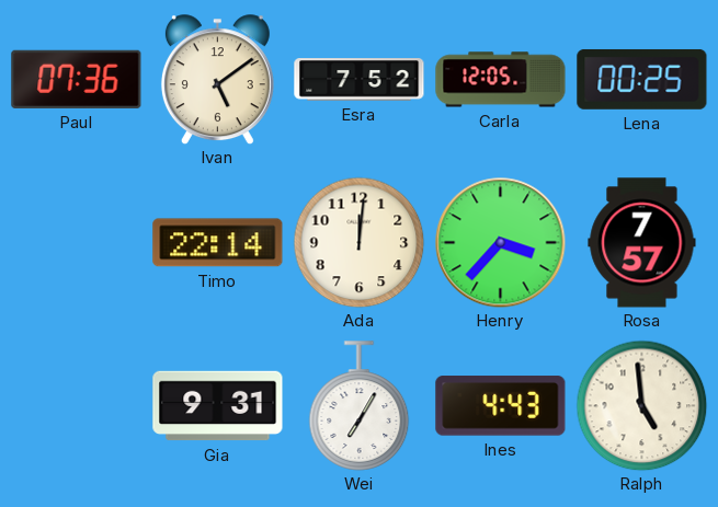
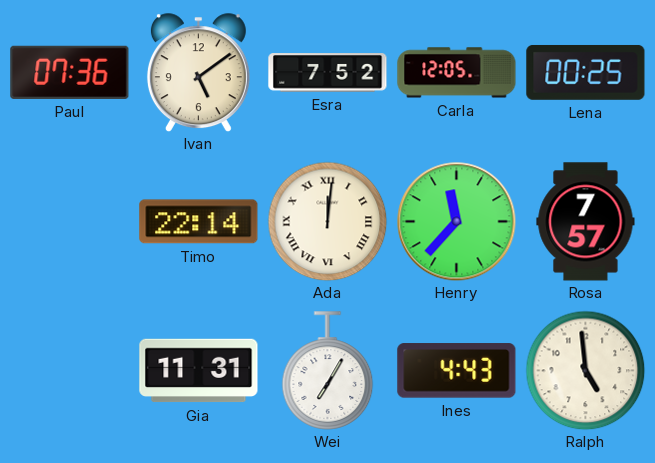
Ada numerals: Arabic -> Roman (327, 221)
Henry: 3:37 -> 11:37 (457, 222)
Gia: 9:31 -> 11:31 (199, 371)
